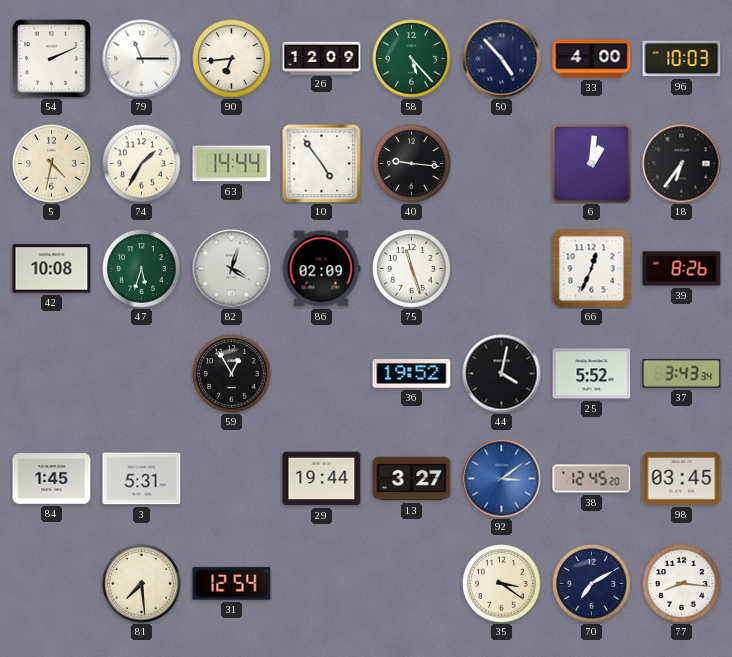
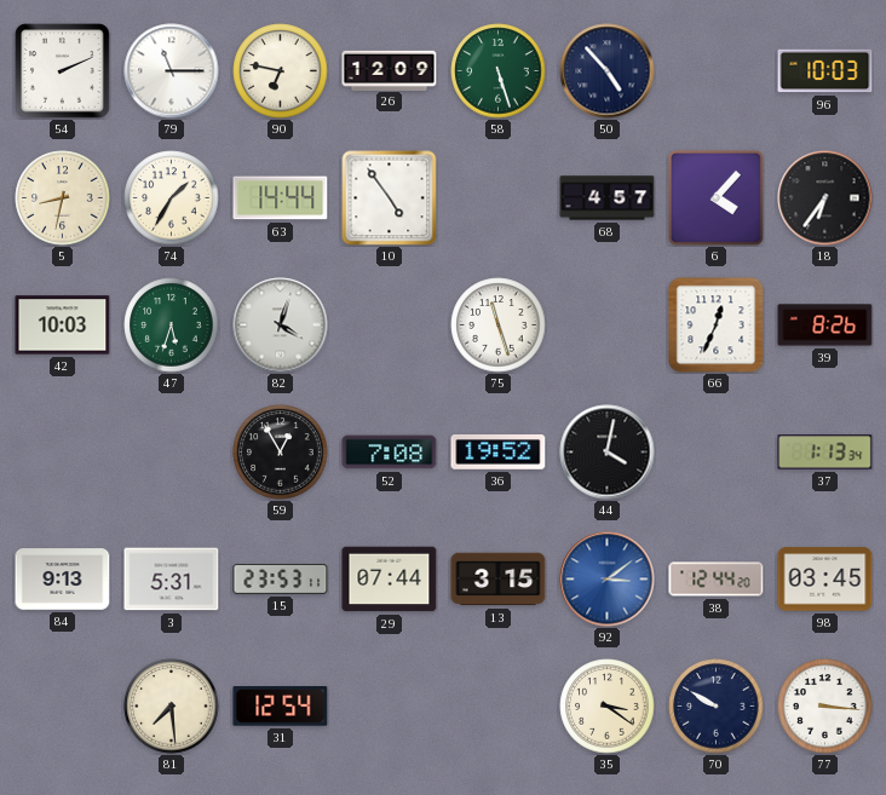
90: 6:44 -> 6:47 (281, 71)
58: 5:23 -> 5:27 (499, 71)
33: 4:00 -> none (592, 59)
5: 4:32 -> 8:32 (63, 198)
40: 9:16 -> none (412, 164)
68: none -> 4:57 (608, 198)
6: 1:01 -> 4:07 (715, 197)
42: 10:08 -> 10:03 (63, 326)
86: 02:09 -> none (321, 269)
52: none -> 7:08 (390, 453)
25: 5:52 -> none (592, 374)
37: 3:43 -> 1:13 (825, 453)
84: 1:45 -> 9:13 (63, 580)
15: none -> 23:53 (281, 580)
29: 19:44 -> 07:44 (390, 580)
13: 3:27 -> 3:15 (499, 580)
38: 12:45 -> 12:44 (717, 580)
70: 7:10 -> 9:50 (717, 707)
77: 8:16 -> 3:16 (825, 707)
